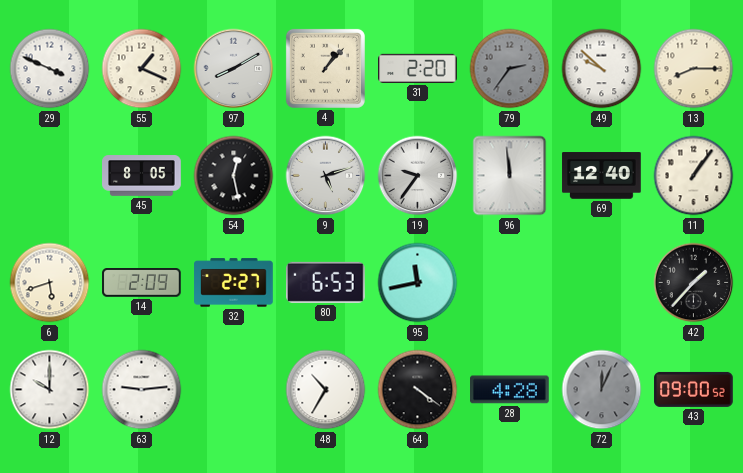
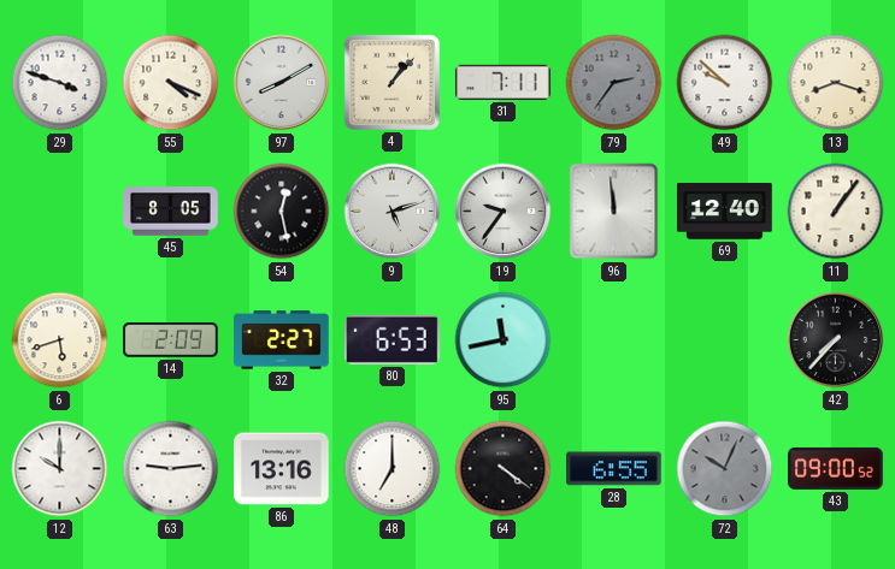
29: 3:49 -> 3:48 (60, 83)
55: 1:19 -> 4:19 (171, 83)
31: 2:20 -> 7:11 (504, 82)
13: 8:15 -> 8:18 (836, 83)
42: 1:37 -> 7:37 (836, 340)
86: none -> 13:16 (282, 469)
48: 10:35 -> 7:00 (393, 469)
28: 4:28 -> 6:55 (614, 469)
72: 12:04 -> 10:04 (725, 469)
